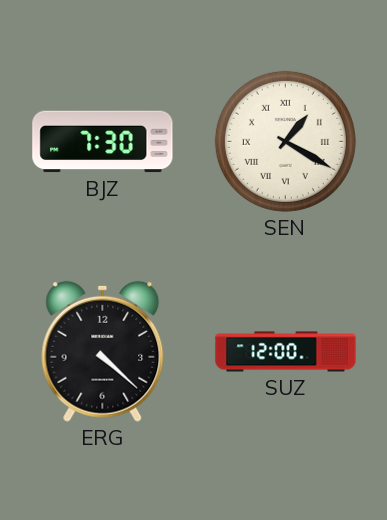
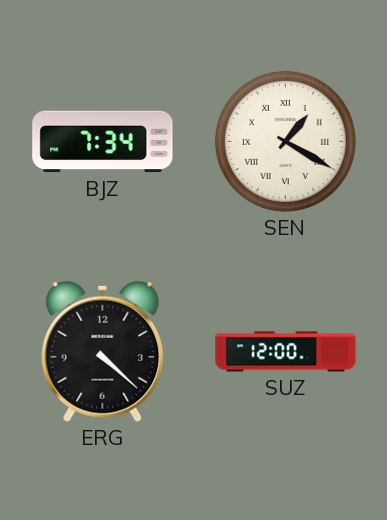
BJZ: 7:30 -> 7:34 (103, 142)
